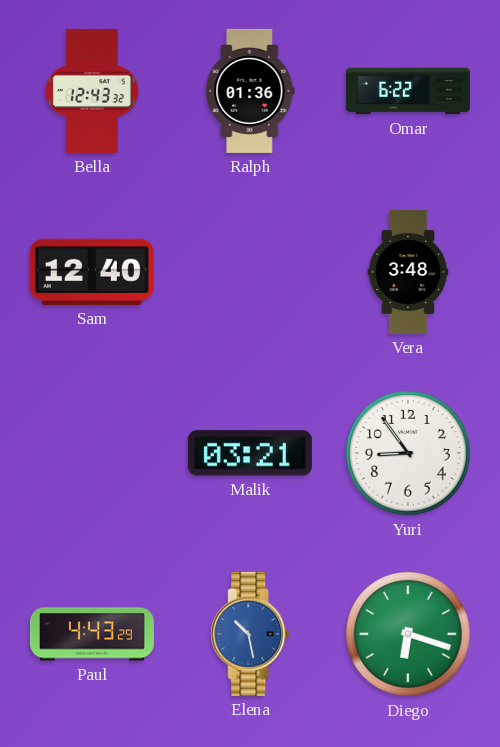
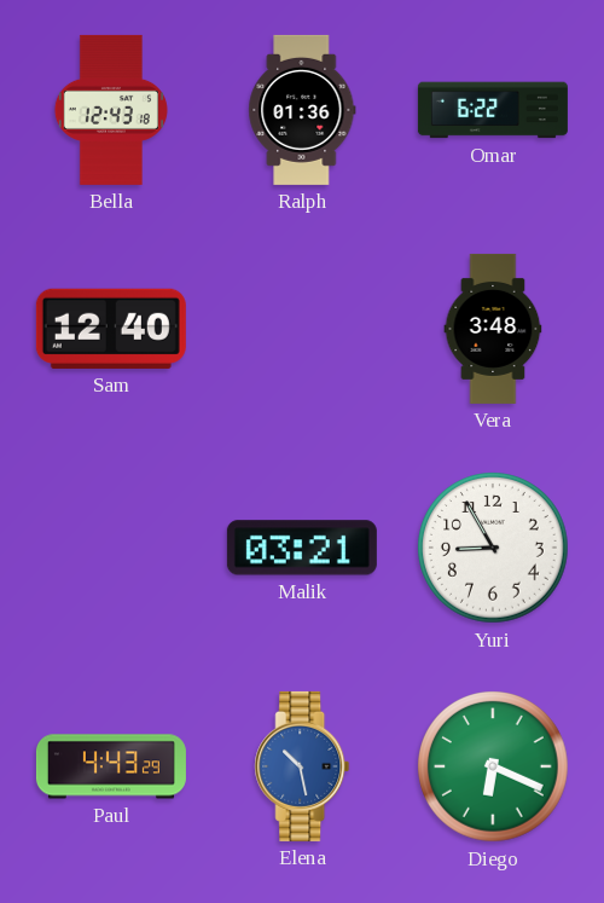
Bella: 12:43:32 -> 12:43:18 (111, 110)
Yuri: 8:54 -> 8:55 (493, 548)
Diego: 6:18 -> 6:19 (493, 766)
